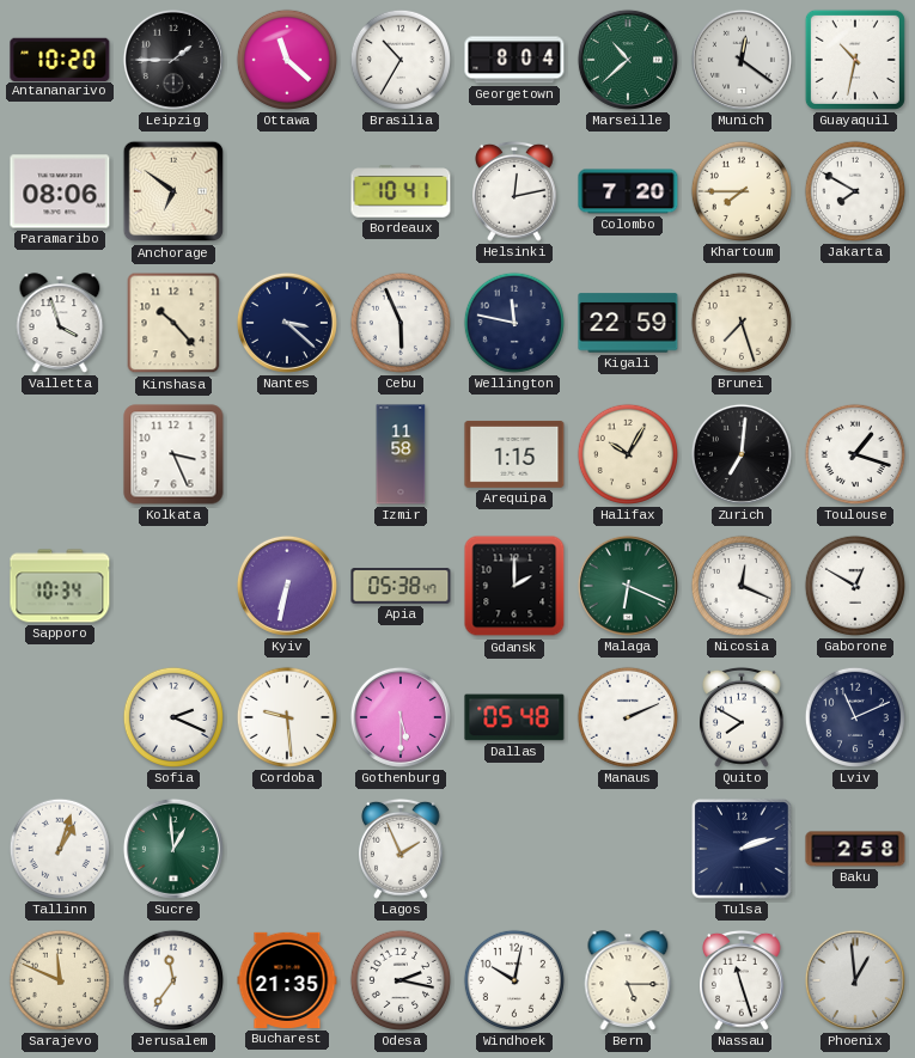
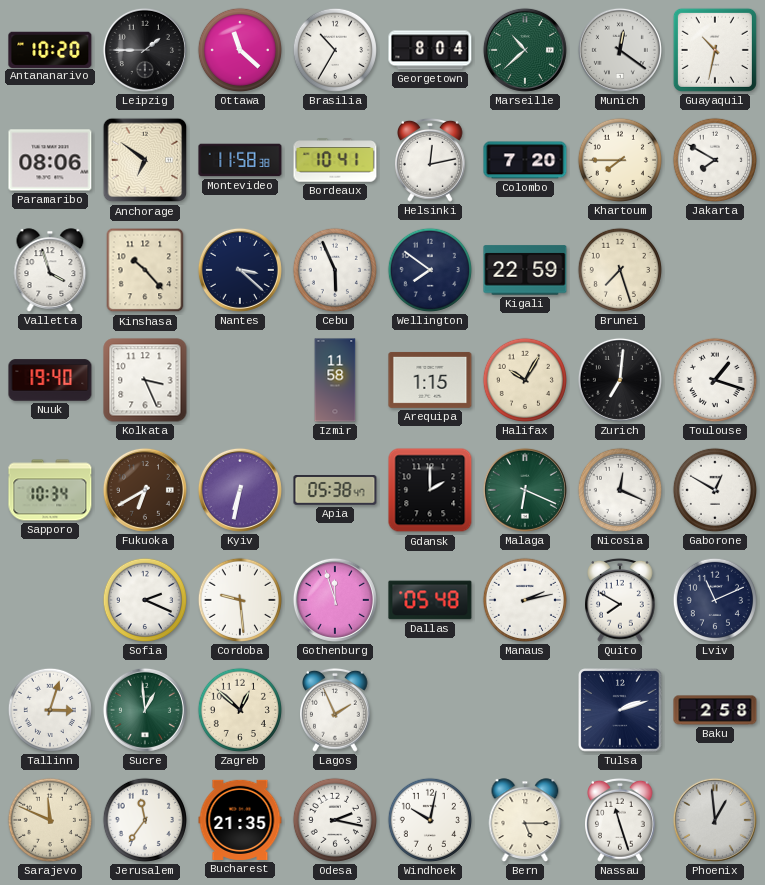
Montevideo: none -> 11:58 (240, 160)
Wellington: 11:47 -> 7:51 (430, 270)
Nuuk: none -> 19:40 (50, 380)
Fukuoka: none -> 6:40 (145, 490)
Gothenburg: 5:30 -> 11:57 (335, 600)
Manaus: 2:11 -> 2:13 (525, 600)
Tallinn: 1:03 -> 3:03 (50, 710)
Zagreb: none -> 12:52 (240, 710)
